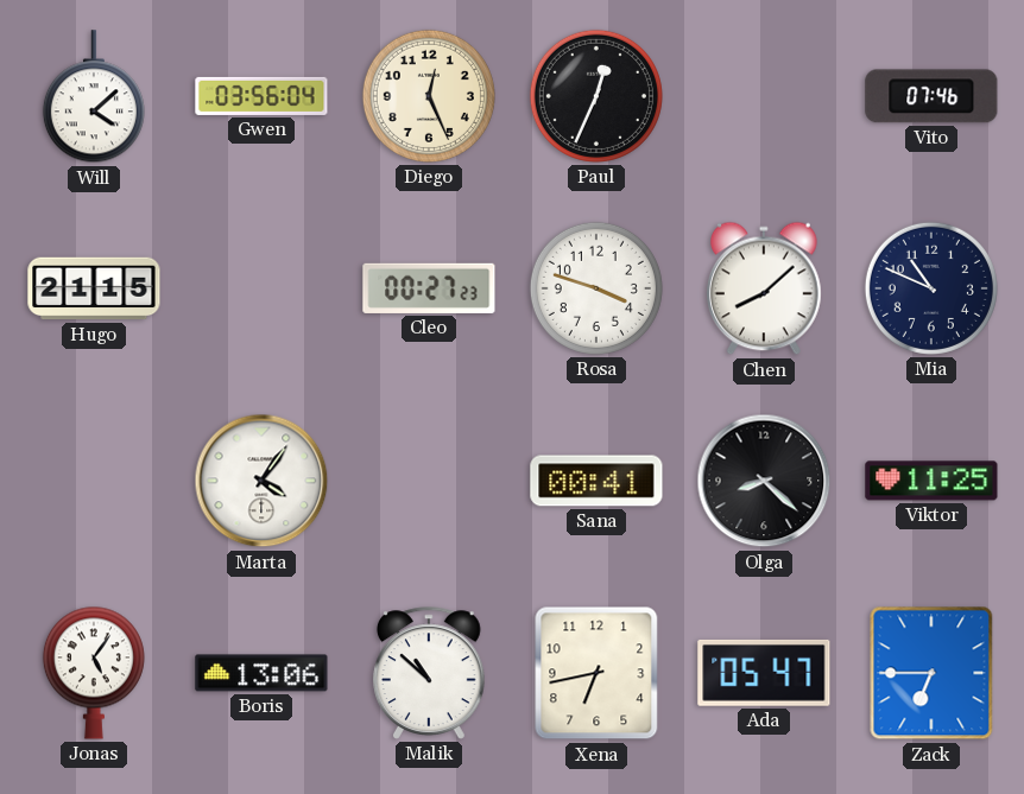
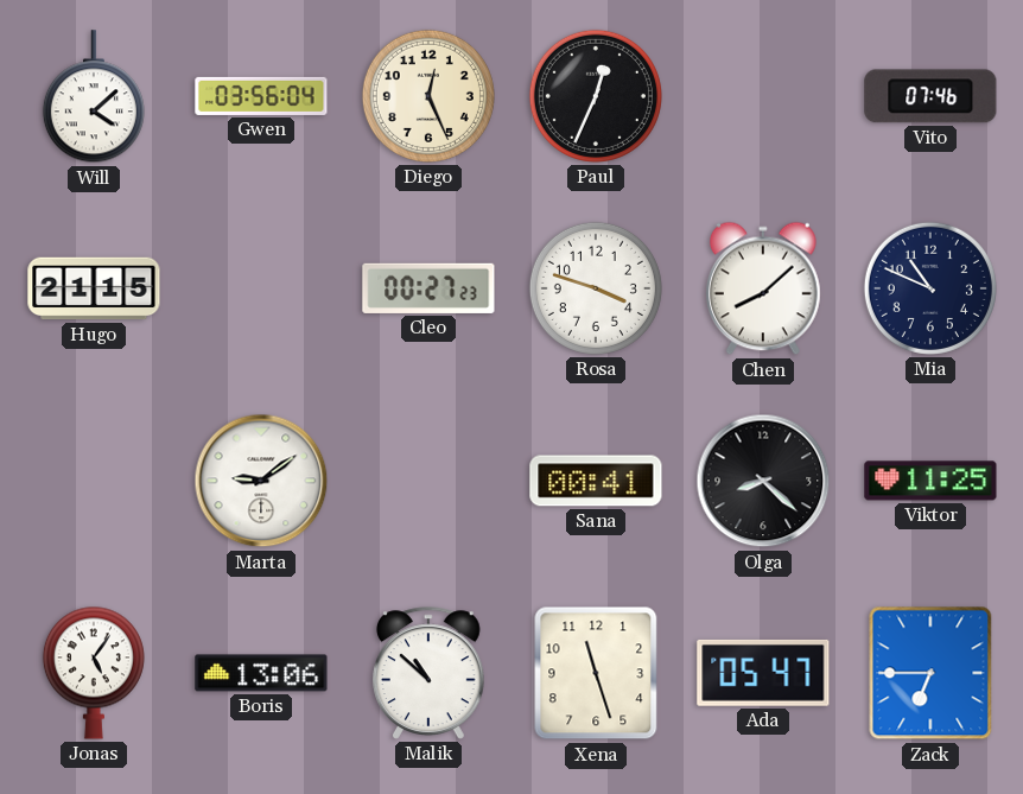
Marta: 4:06 -> 9:09 (261, 481)
Xena: 6:43 -> 11:27 (596, 673)
